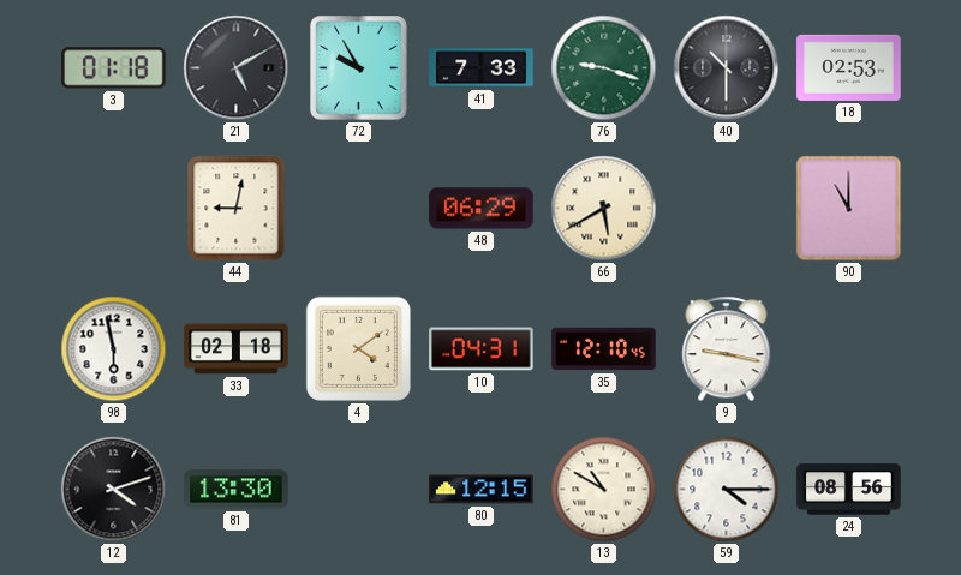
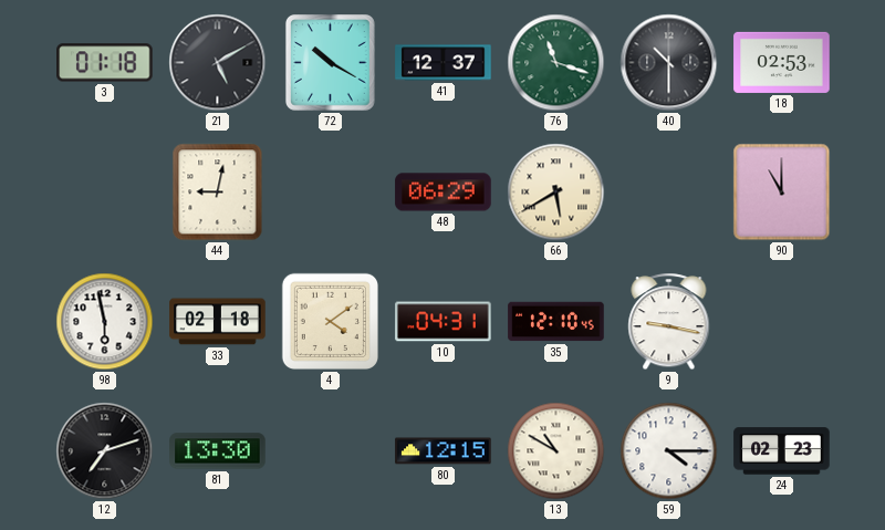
72: 9:55 -> 10:20 (331, 63)
41: 7:33 -> 12:37 (444, 63)
76: 9:18 -> 11:18 (556, 63)
12: 4:12 -> 7:12 (105, 451)
24: 08:56 -> 02:23 (782, 451)
